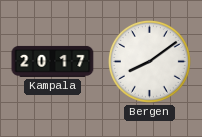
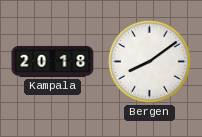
Kampala: 20:17 -> 20:18 (53, 61)
